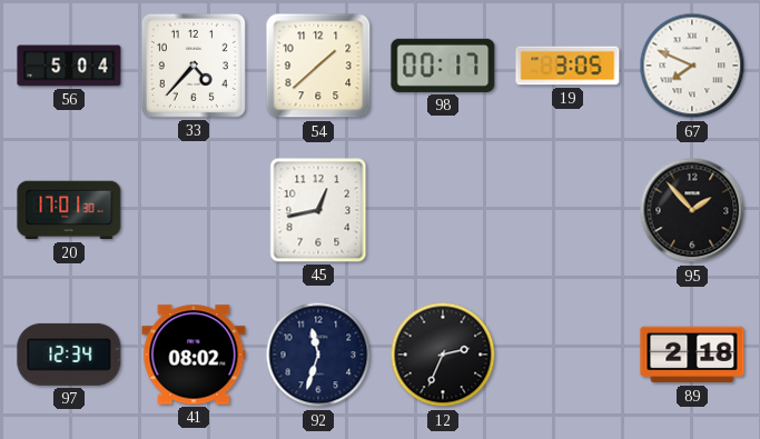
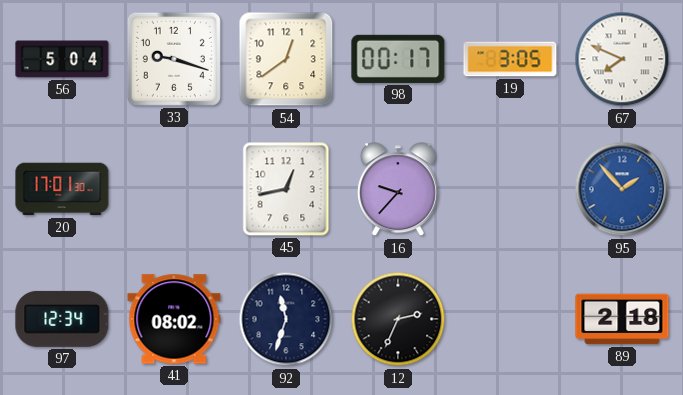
33: 4:37 -> 9:18 (174, 59)
54: 1:38 -> 12:39 (286, 59)
16: none -> 9:37 (398, 190)
95 dial: black -> blue (622, 189)
